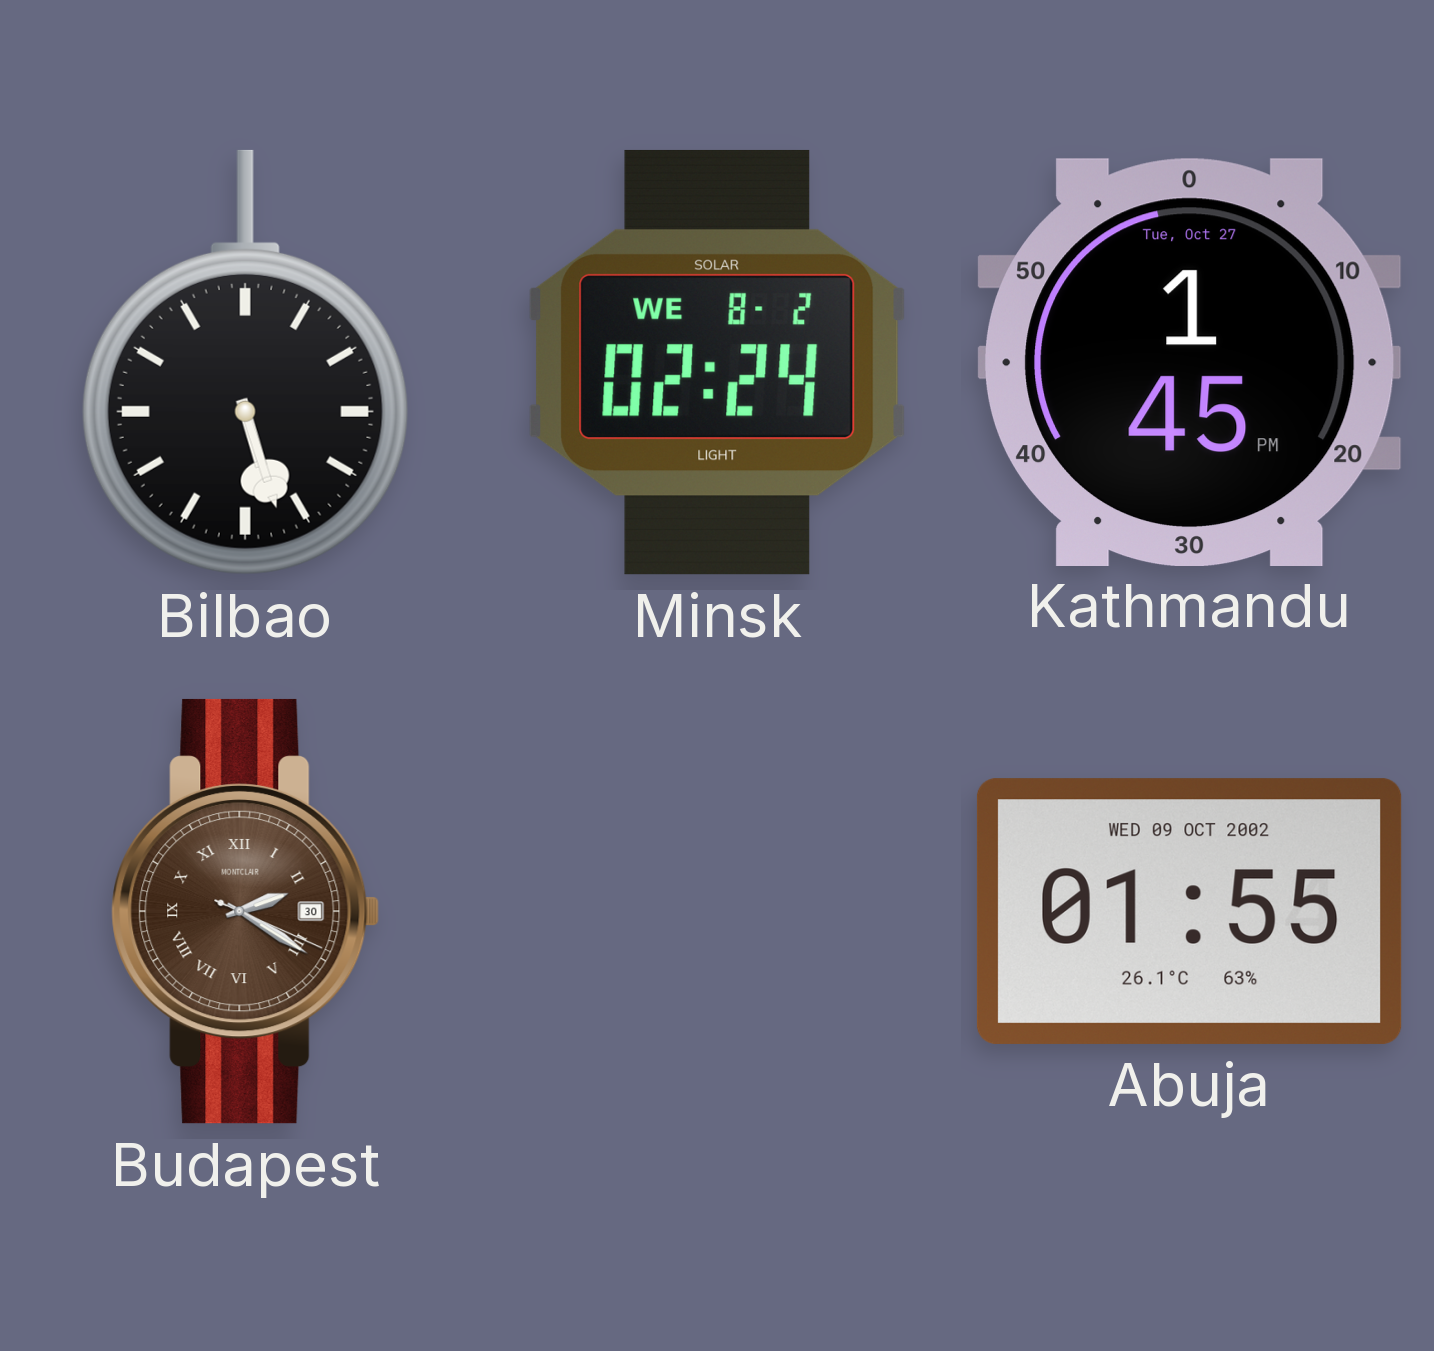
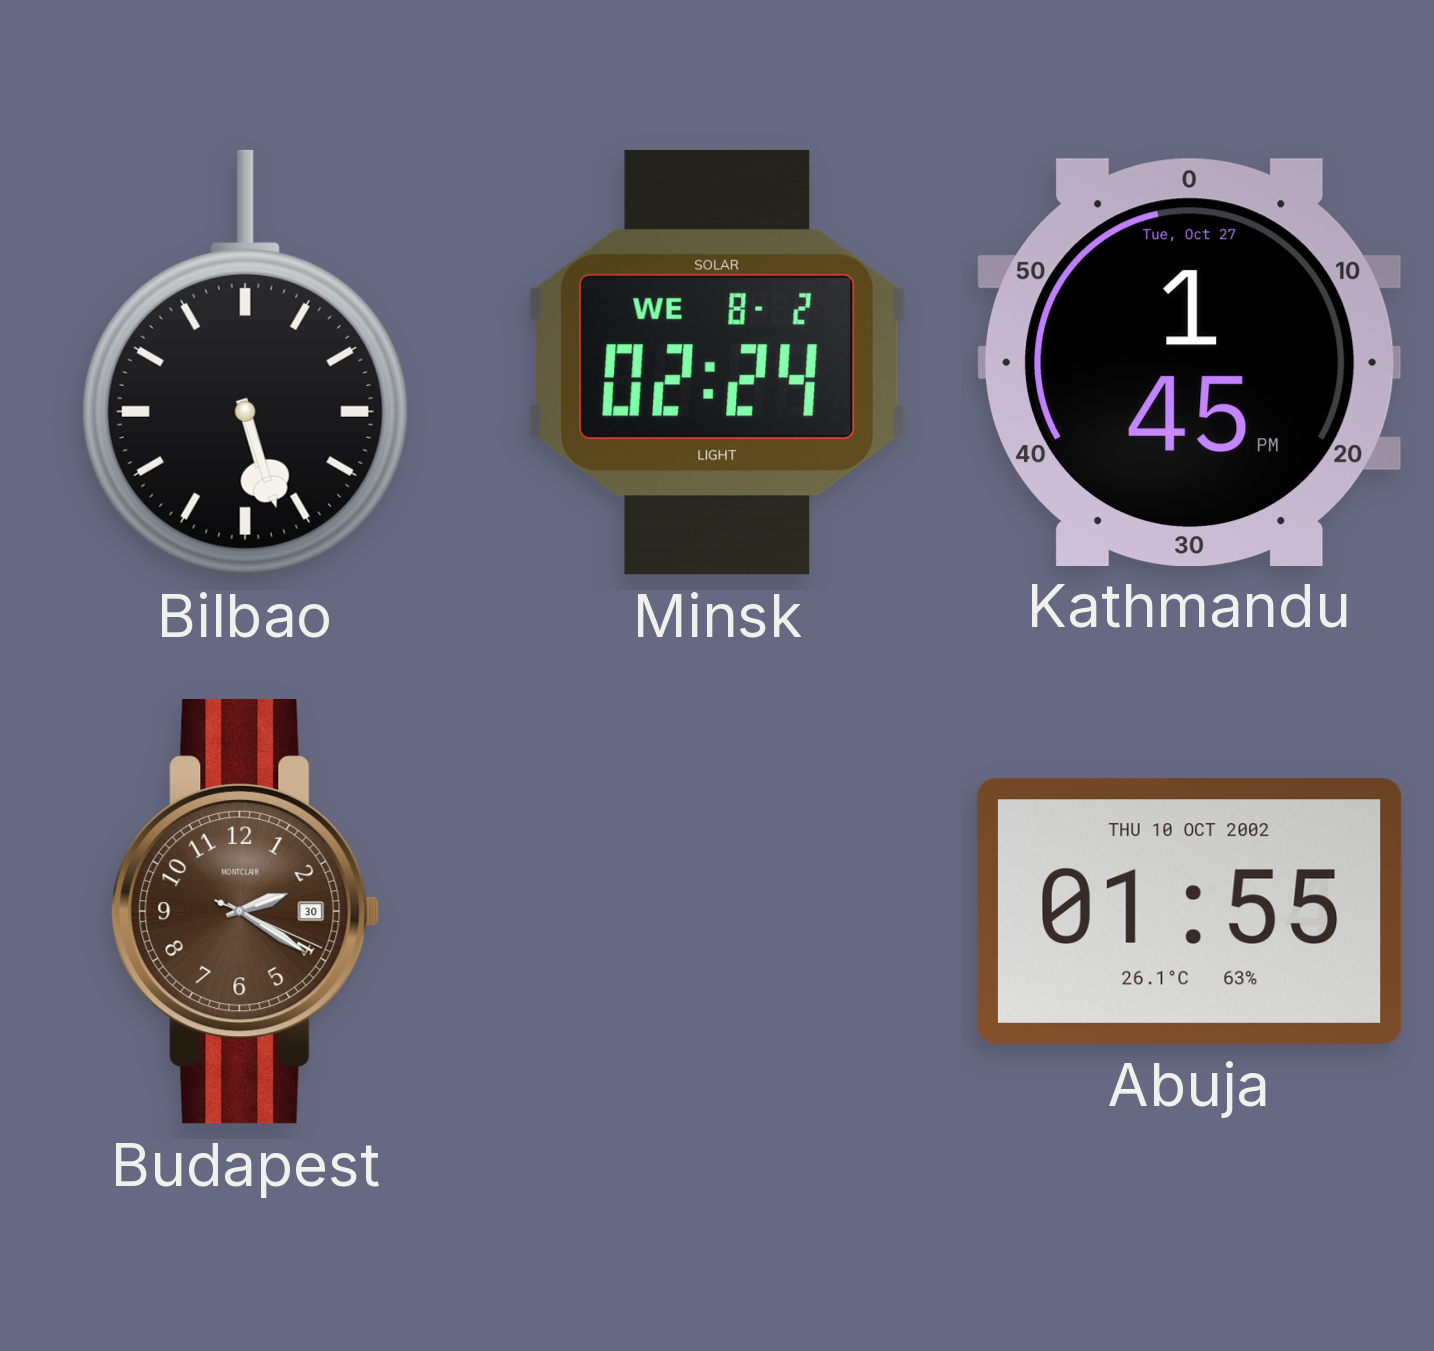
Budapest numerals: Roman -> Arabic (246, 911)
Abuja date: WED 09 OCT 2002 -> THU 10 OCT 2002 (1189, 911)
